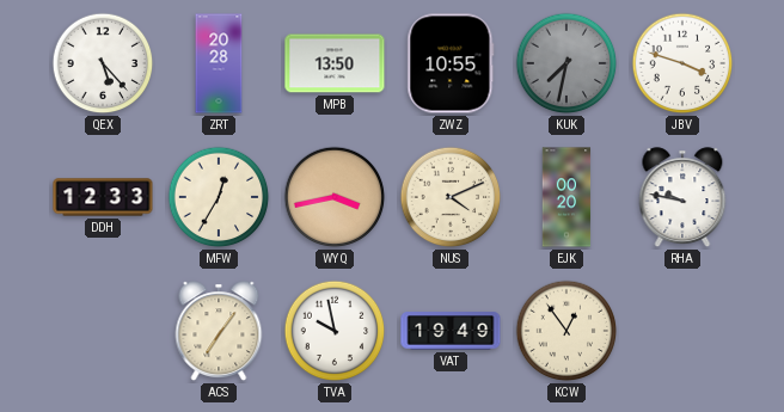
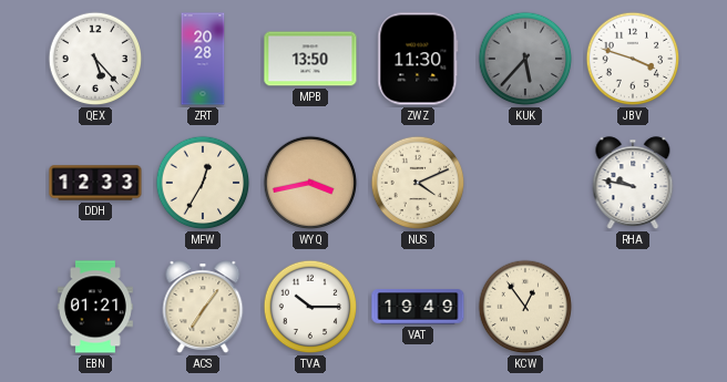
ZWZ: 10:55 -> 11:30 (418, 59)
KUK: 7:32 -> 5:37 (525, 59)
EJK: 00:20 -> none (566, 197)
EBN: none -> 01:21 (95, 307)
TVA: 9:58 -> 10:15 (310, 307)
